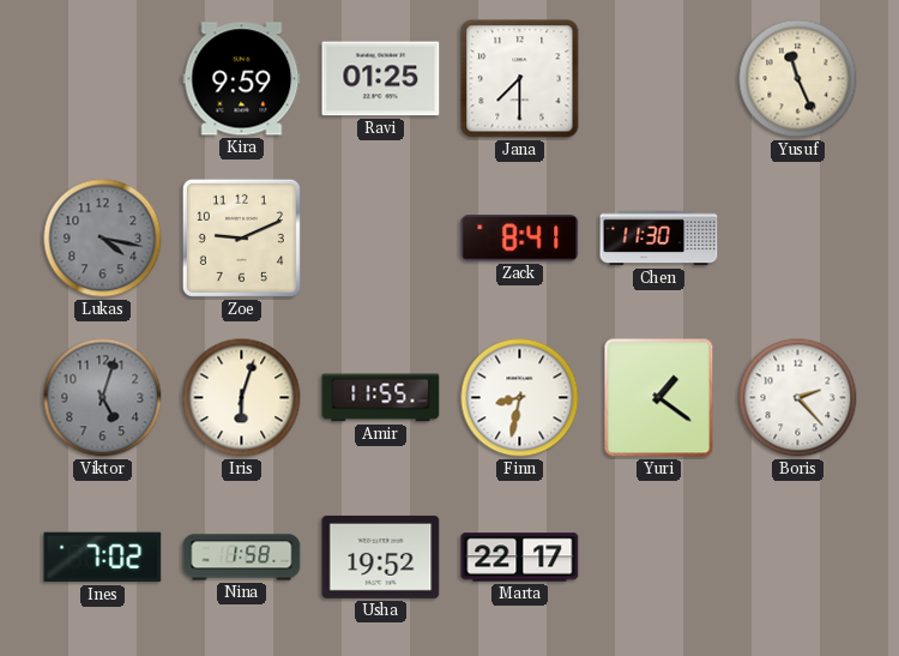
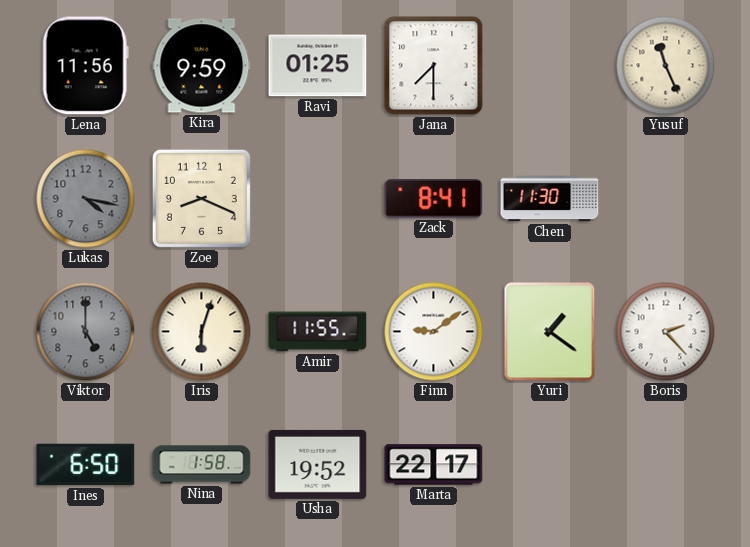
Lena: none -> 11:56 (85, 66)
Zoe: 9:11 -> 8:19 (201, 198)
Viktor: 5:03 -> 5:00 (86, 332)
Finn: 8:32 -> 9:09 (434, 332)
Ines: 7:02 -> 6:50 (86, 465)
